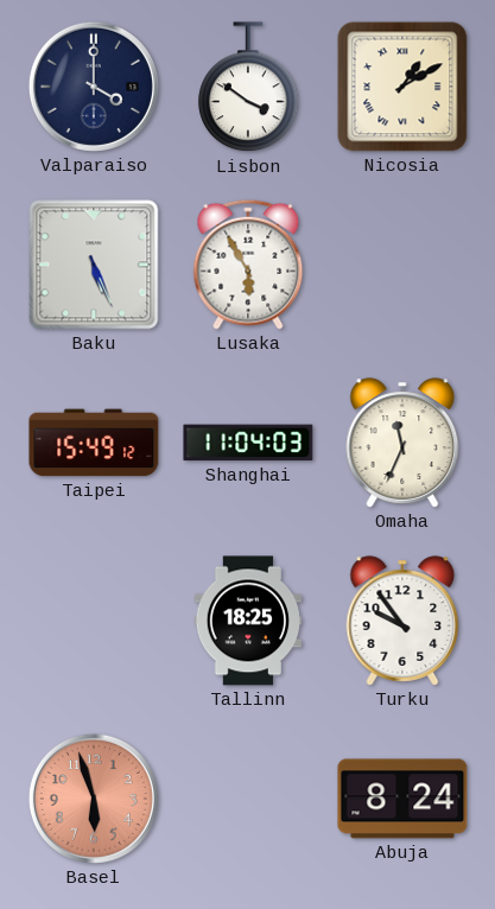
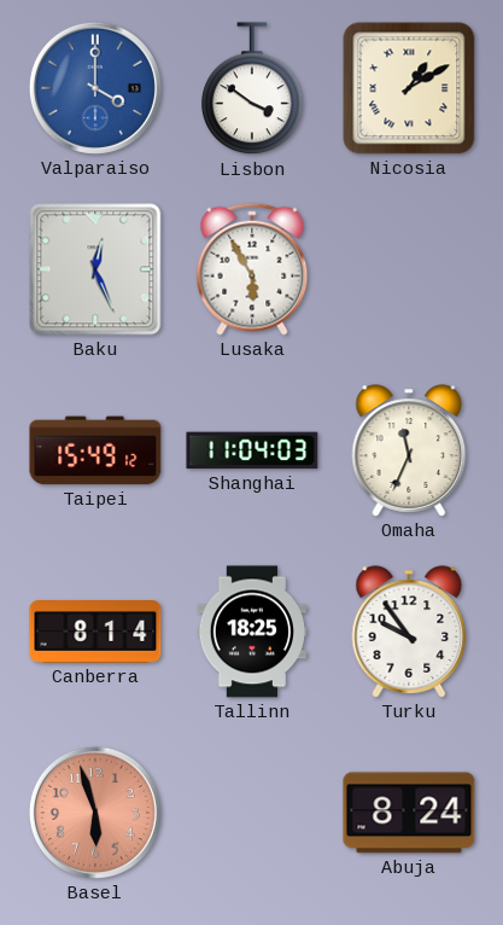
Valparaiso dial: navy -> blue (95, 88)
Baku: 5:26 -> 12:26 (95, 269)
Canberra: none -> 8:14 (95, 633)
